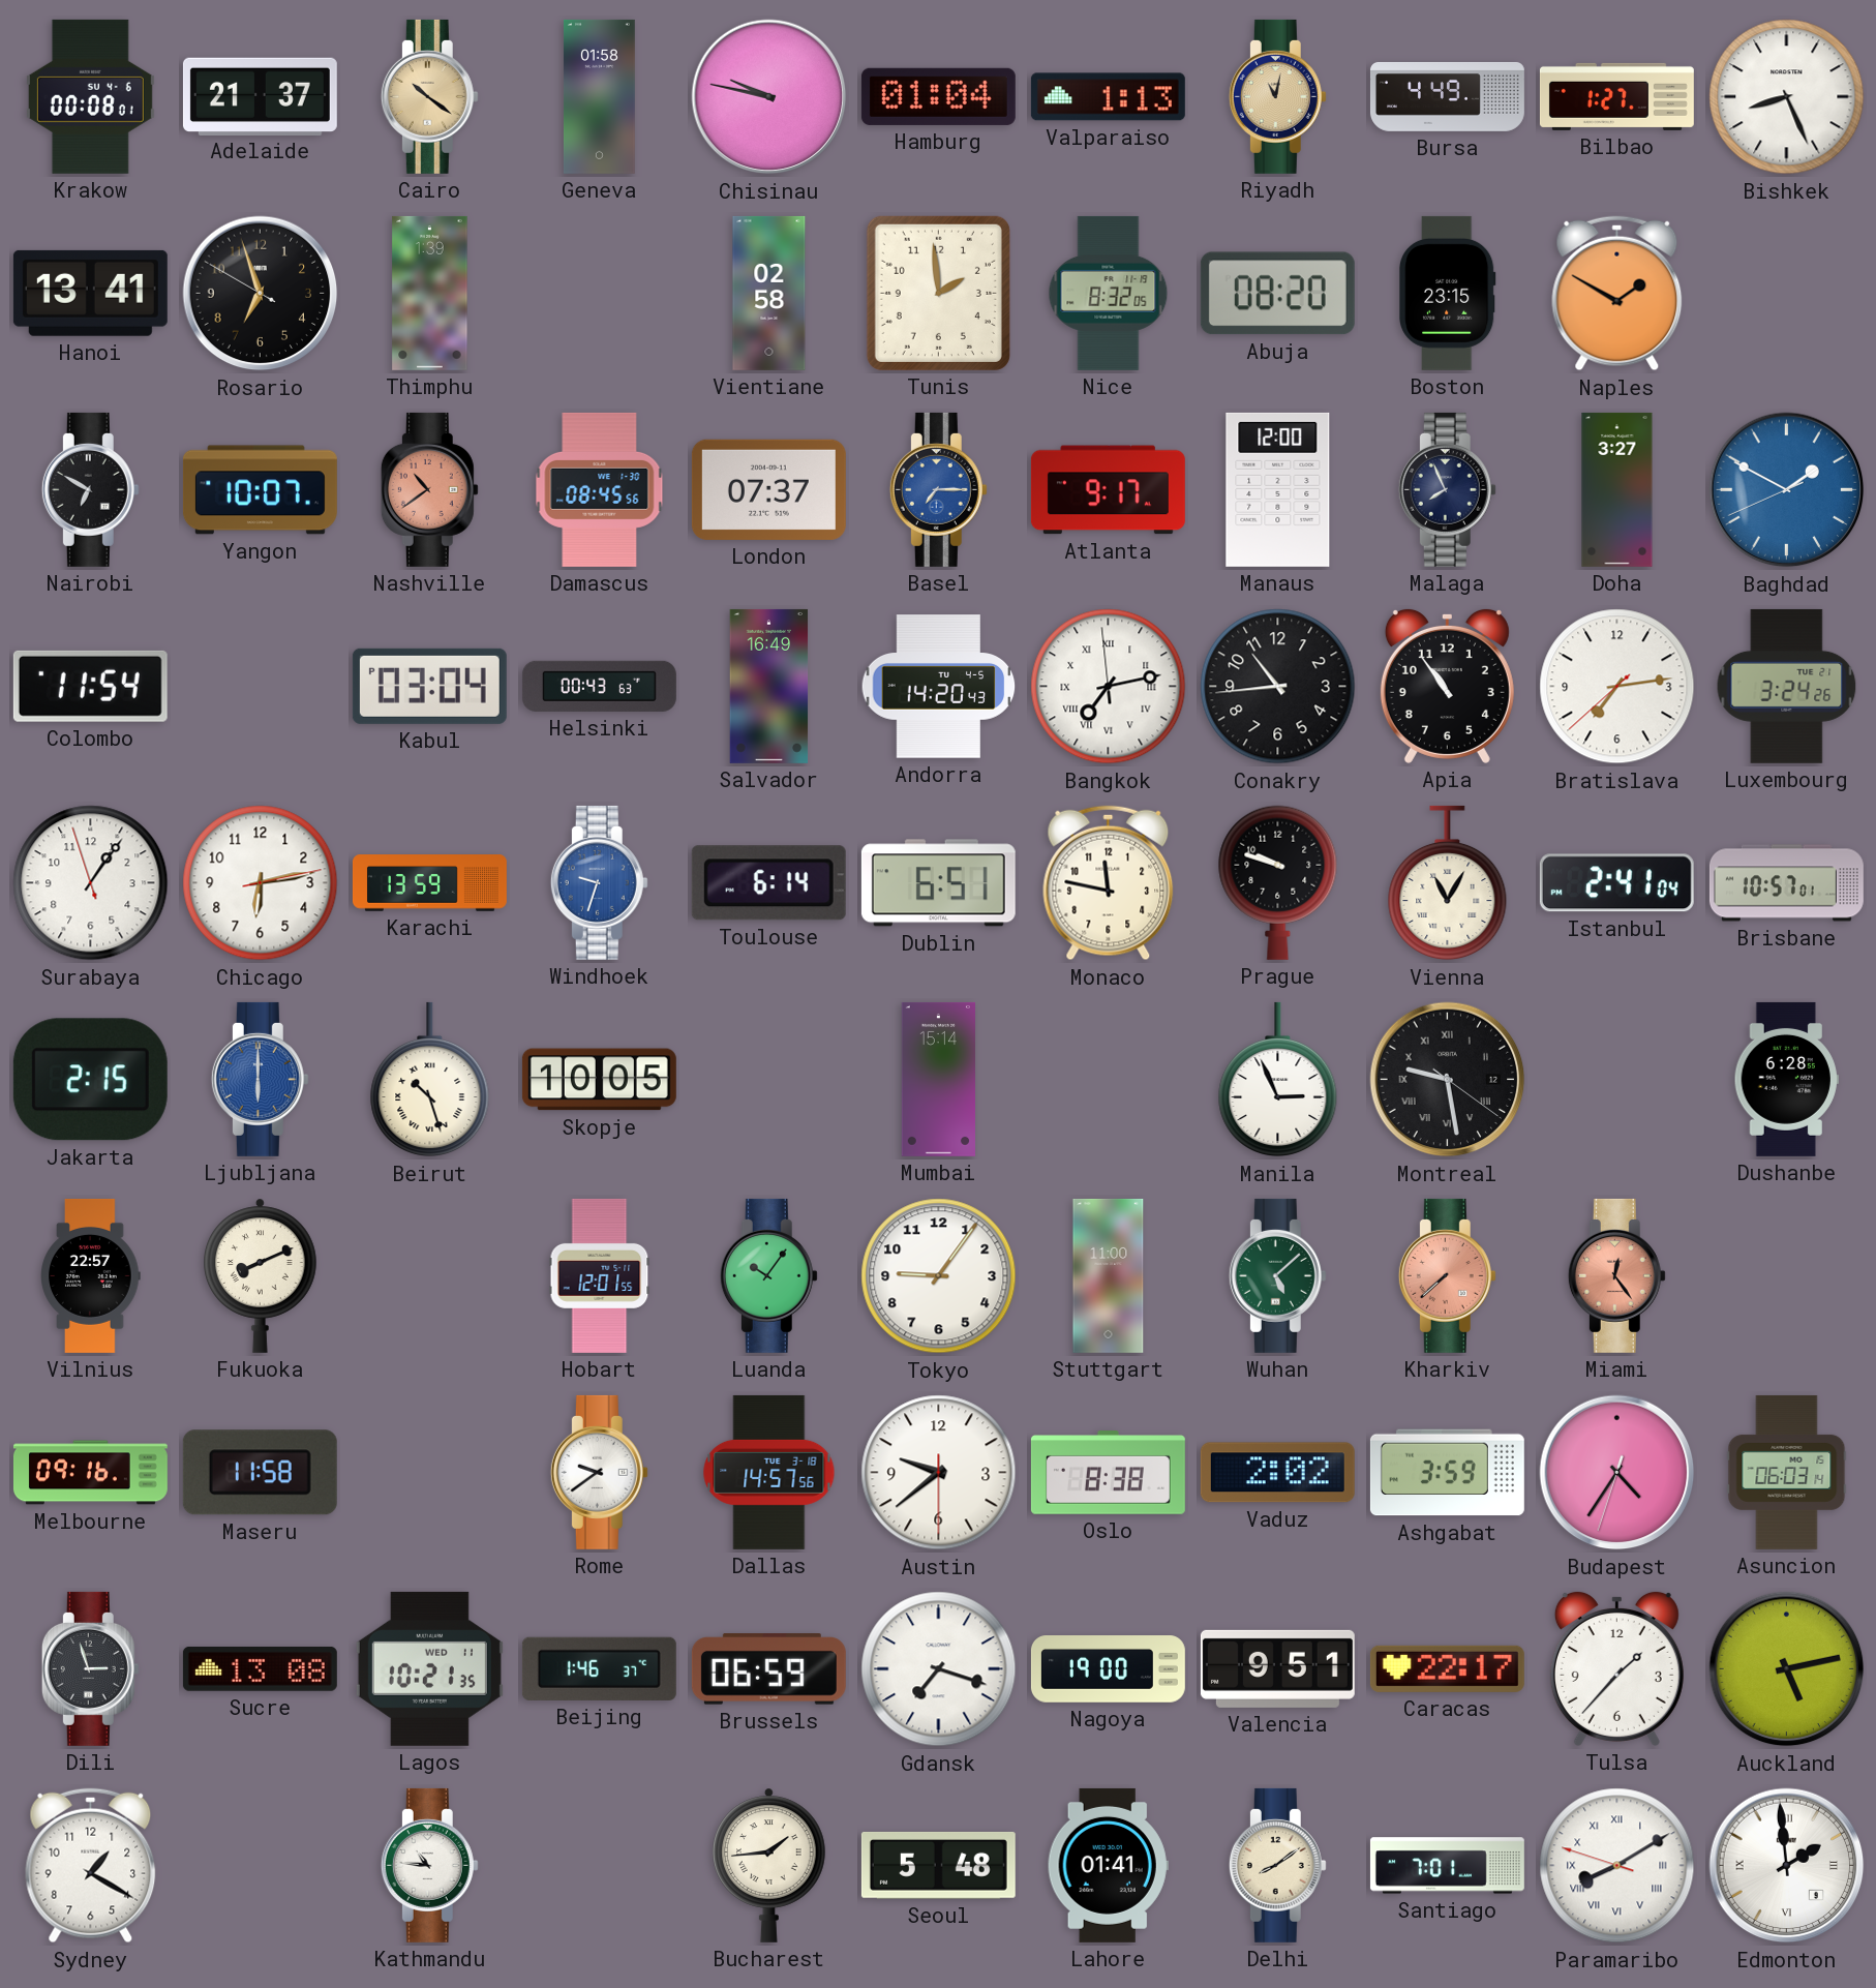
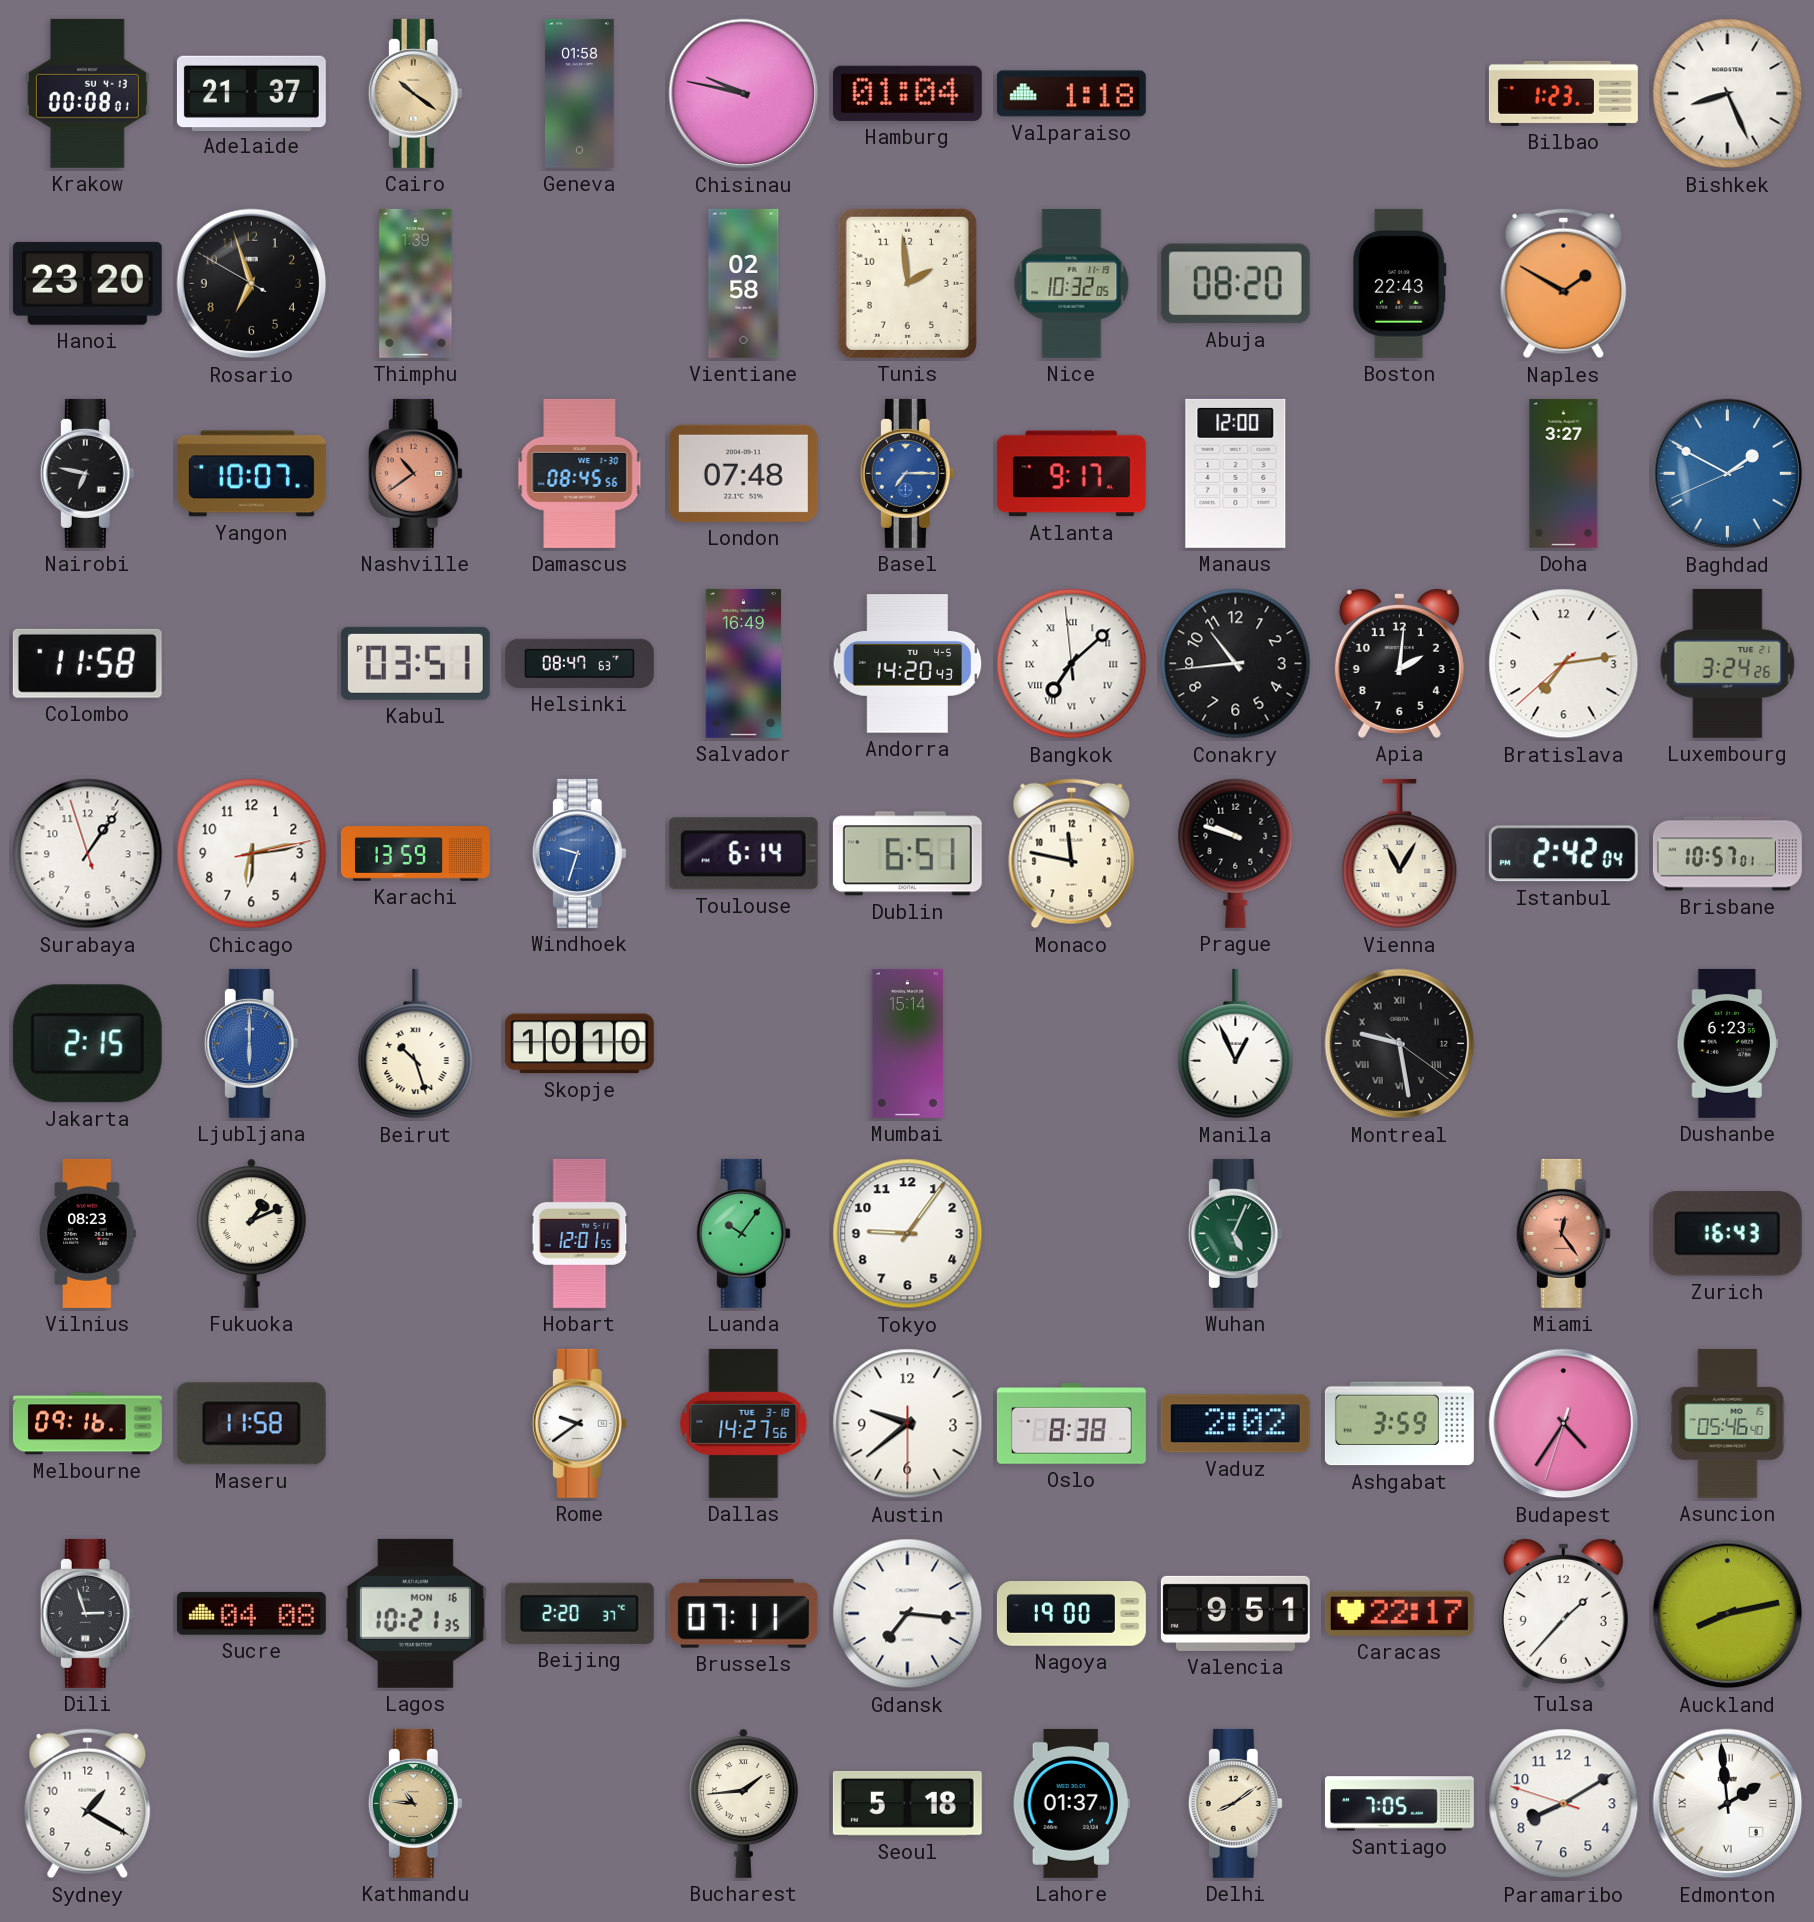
Krakow date: SU 4-6 -> SU 4-13 (87, 93)
Valparaiso: 1:13 -> 1:18 (1071, 94)
Riyadh: 11:02 -> none (1277, 96)
Bursa: 4:49 -> none (1447, 96)
Bilbao: 1:27 -> 1:23 (1563, 93)
Hanoi: 13:41 -> 23:20 (87, 283)
Nice: 8:32 -> 10:32 (1072, 283)
Boston: 23:15 -> 22:43 (1400, 283)
Nairobi: 6:50 -> 6:47 (87, 473)
London: 07:37 -> 07:48 (743, 473)
Malaga: 7:56 -> none (1447, 489)
Colombo: 11:54 -> 11:58 (87, 663)
Kabul: 03:04 -> 03:51 (415, 663)
Helsinki: 00:43 -> 08:47 (579, 663)
Bangkok: 7:12 -> 7:07 (1072, 664)
Apia: 10:54 -> 2:01 (1399, 663)
Istanbul: 2:41 -> 2:42 (1563, 854)
Skopje: 10:05 -> 10:10 (579, 1044)
Manila: 2:56 -> 12:56 (1236, 1044)
Dushanbe: 6:28 -> 6:23 (1727, 1043)
Vilnius: 22:57 -> 08:23 (88, 1233)
Fukuoka: 8:11 -> 1:11 (252, 1233)
Stuttgart: 11:00 -> none (1109, 1275)
Wuhan: 5:08 -> 5:04 (1235, 1233)
Kharkiv: 7:38 -> none (1447, 1275)
Zurich: none -> 16:43 (1727, 1234)
Dallas: 14:57 -> 14:27 (744, 1423)
Asuncion: 06:03 -> 05:46 (1728, 1423)
Sucre: 13:08 -> 04:08 (251, 1613)
Lagos date: WED 11 -> MON 16 (415, 1613)
Beijing: 1:46 -> 2:20 (579, 1613)
Brussels: 06:59 -> 07:11 (743, 1614)
Gdansk: 7:18 -> 7:16 (908, 1614)
Auckland: 5:13 -> 8:13 (1728, 1614)
Kathmandu dial: white -> champagne (415, 1803)
Seoul: 5:48 -> 5:18 (907, 1804)
Lahore: 01:41 -> 01:37 (1071, 1803)
Santiago: 7:01 -> 7:05 (1399, 1804)
Paramaribo numerals: Roman -> Arabic (1564, 1804)
